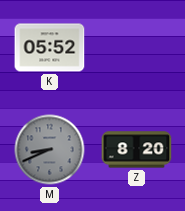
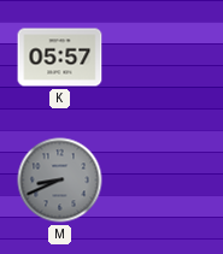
K: 05:52 -> 05:57 (60, 58)
Z: 8:20 -> none (137, 150)
